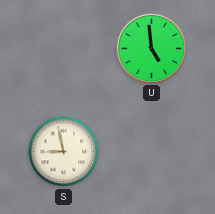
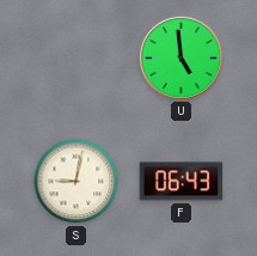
S: 8:58 -> 9:02 (77, 182)
F: none -> 06:43 (182, 182)
